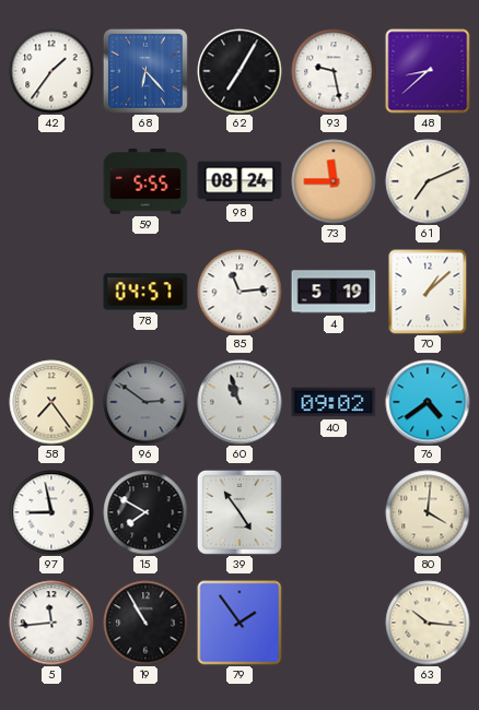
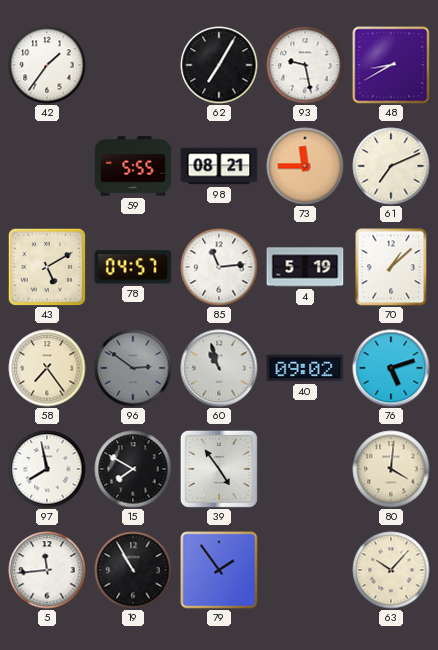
68: 6:23 -> none (145, 71)
48: 8:38 -> 8:40 (391, 65)
98: 08:24 -> 08:21 (219, 166)
43: none -> 5:10 (46, 266)
76: 4:39 -> 5:12 (391, 368)
97: 8:58 -> 7:58 (47, 469)
63: 10:16 -> 10:07 (391, 570)
